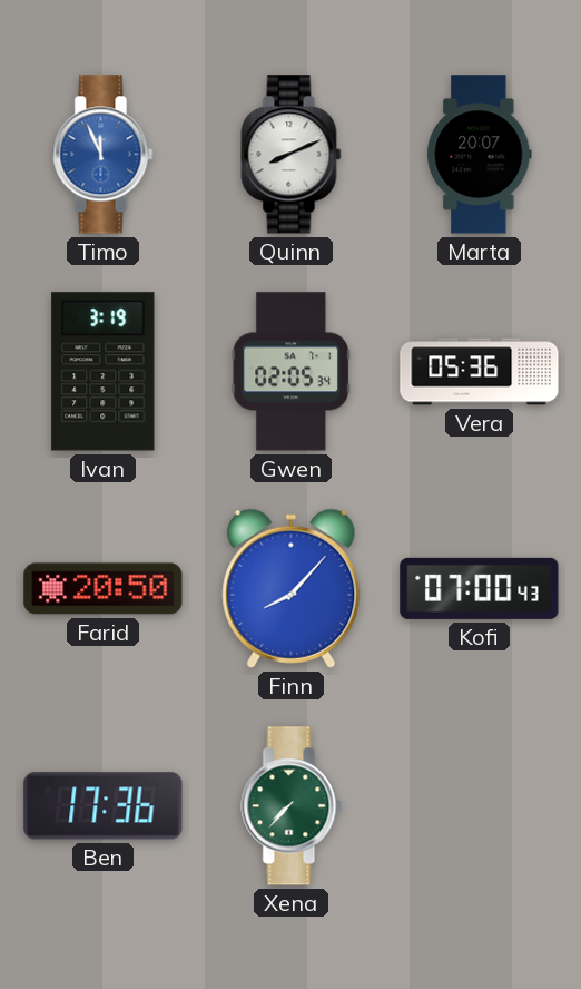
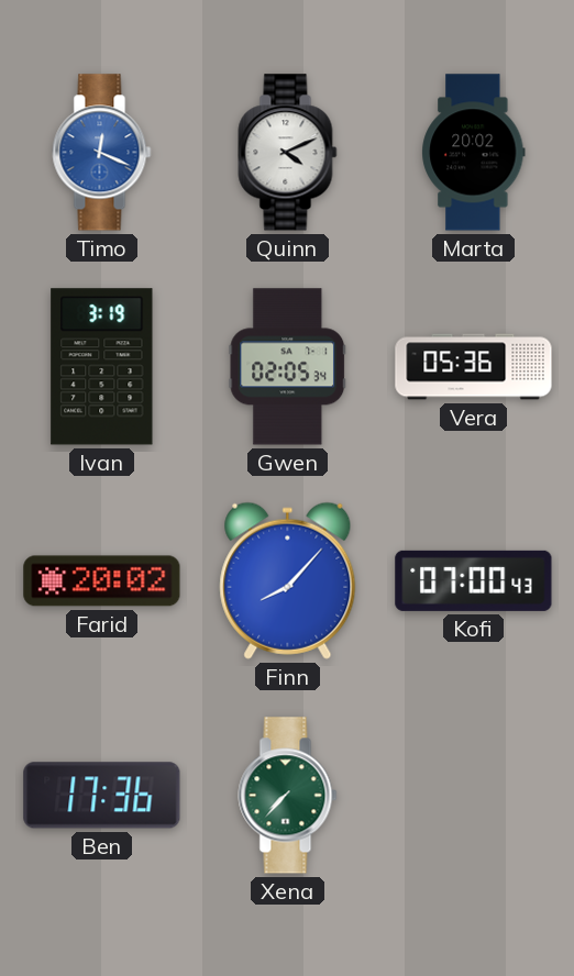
Timo: 11:56 -> 12:19 (102, 153)
Quinn: 8:11 -> 4:11 (288, 153)
Marta: 20:07 -> 20:02 (474, 153)
Farid: 20:50 -> 20:02 (102, 581)
